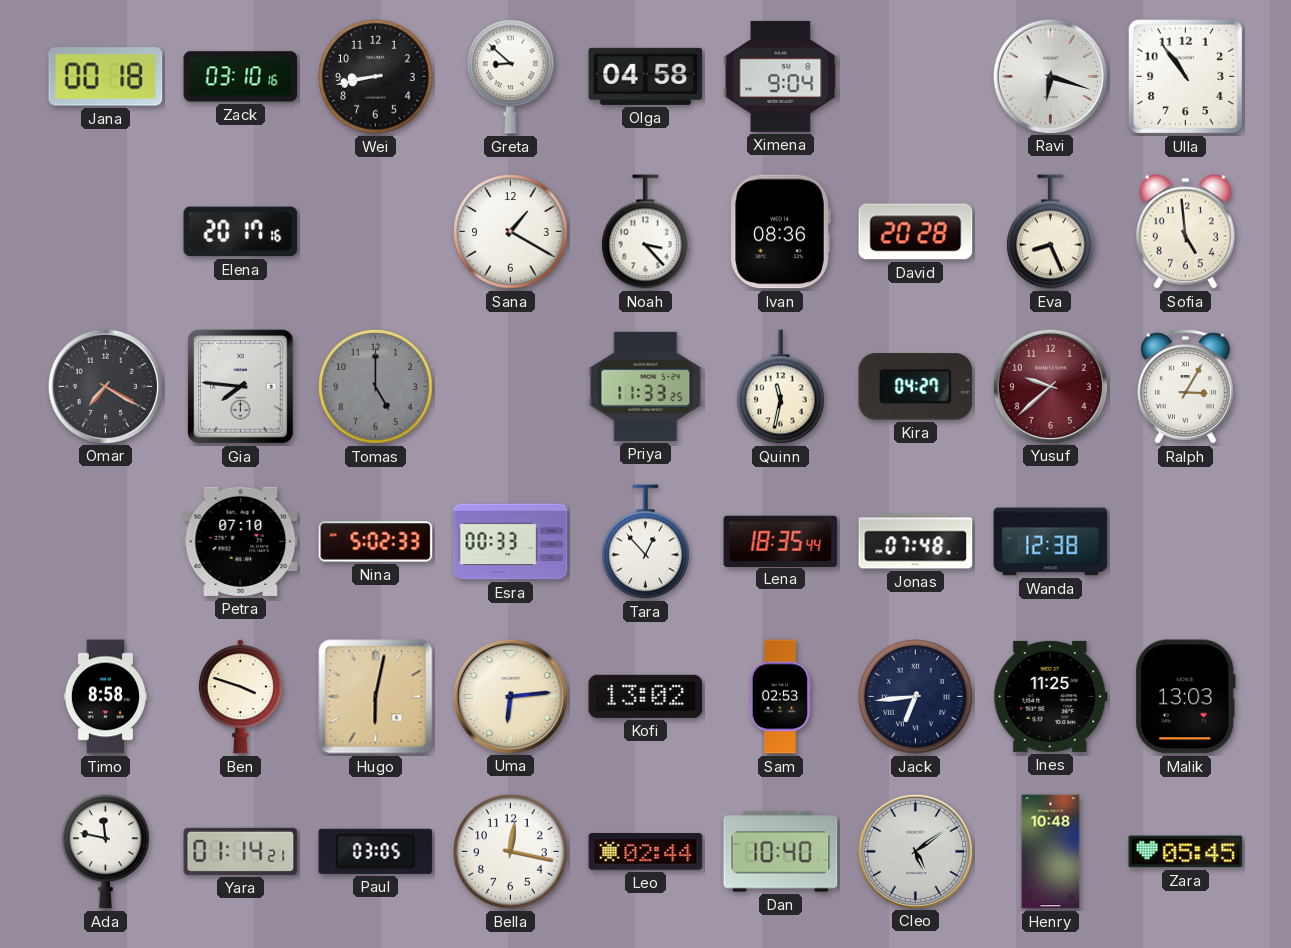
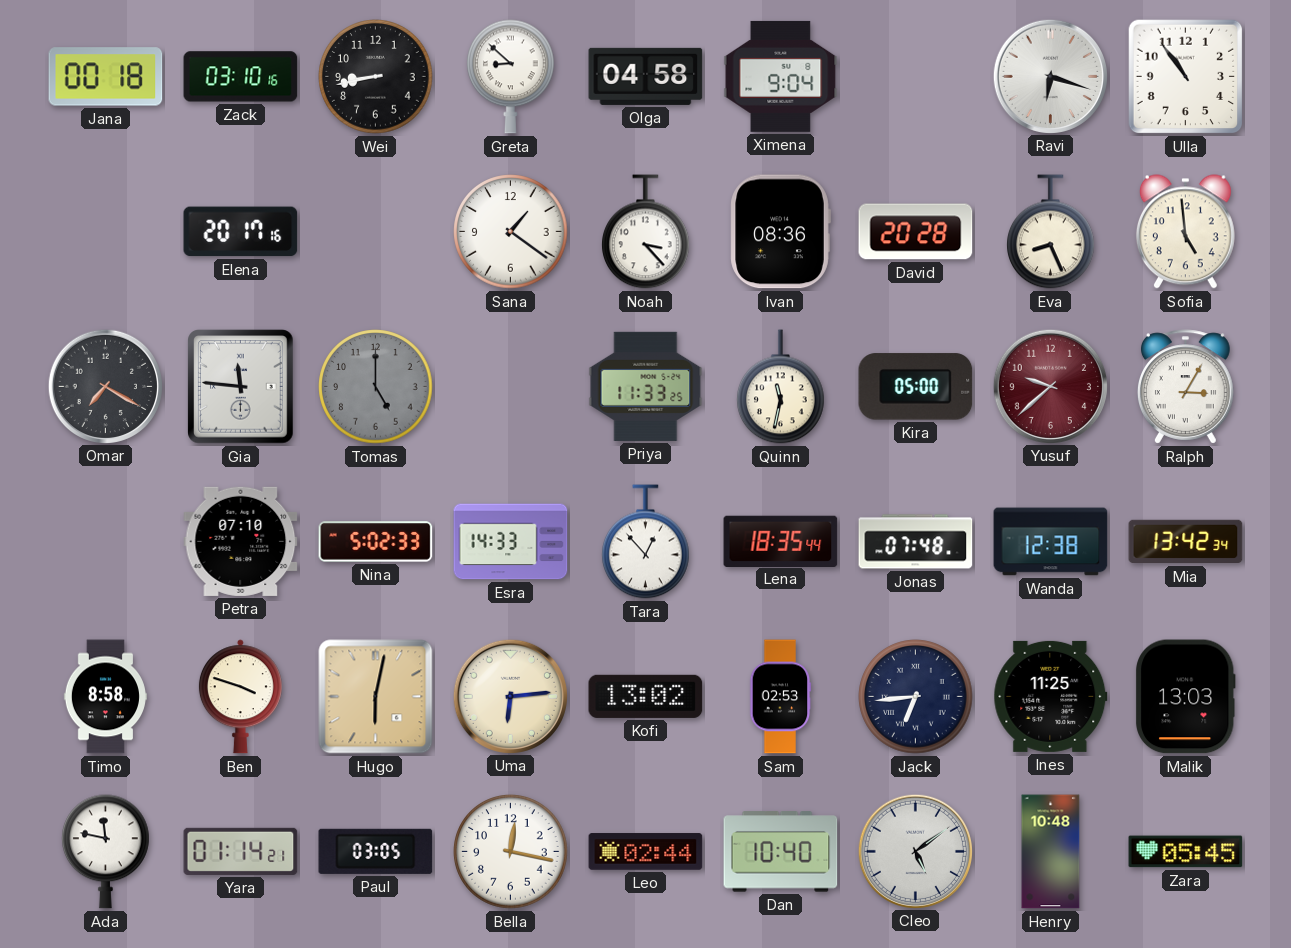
Sana: 1:20 -> 1:21 (511, 232)
Gia: 7:46 -> 11:46 (241, 387)
Kira: 04:27 -> 05:00 (916, 387)
Esra: 00:33 -> 14:33 (511, 542)
Mia: none -> 13:42 (1186, 542)
